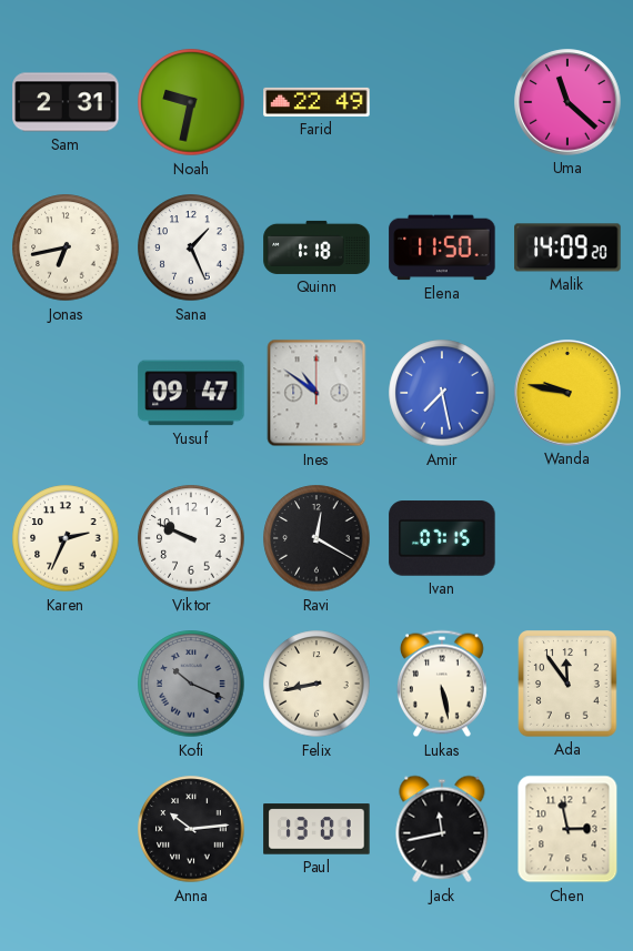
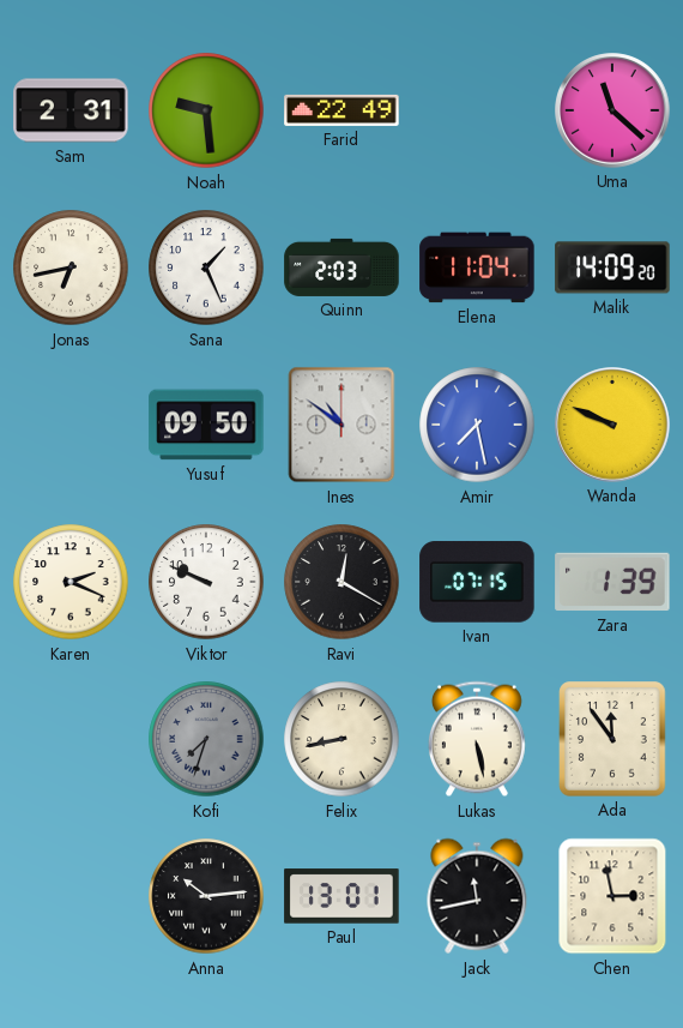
Noah: 9:32 -> 9:29 (206, 110)
Quinn: 1:18 -> 2:03 (341, 267)
Elena: 11:50 -> 11:04 (477, 267)
Yusuf: 09:47 -> 09:50 (206, 425)
Wanda: 9:47 -> 9:49 (612, 425)
Karen: 2:34 -> 2:19 (71, 582)
Zara: none -> 1:39 (612, 582)
Kofi: 10:19 -> 7:33 (206, 739)
